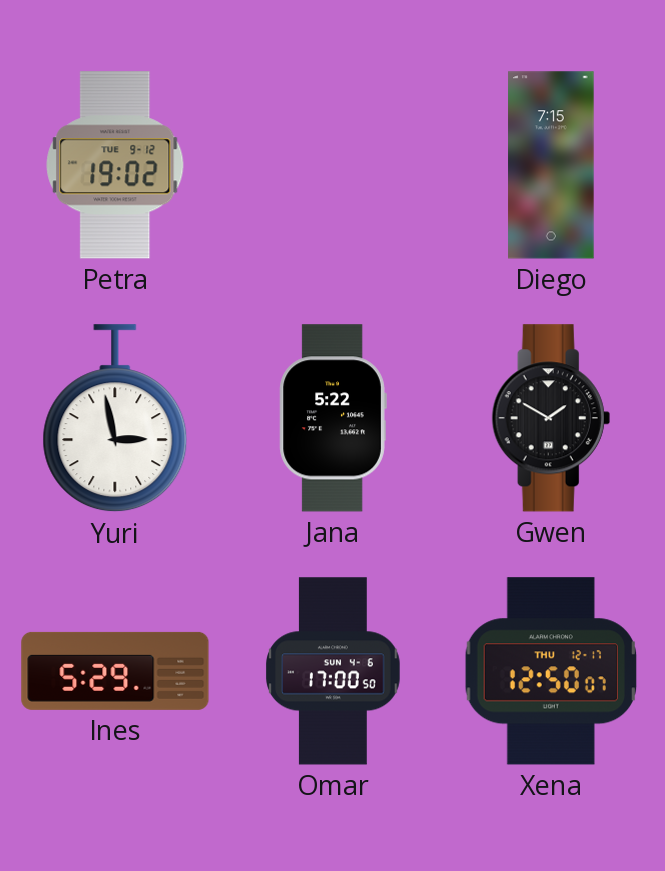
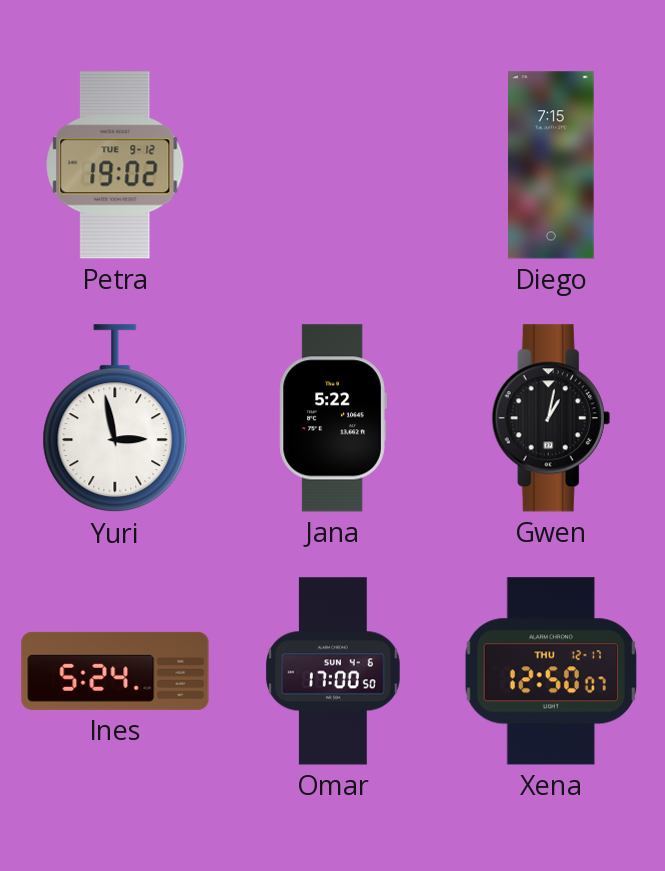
Gwen: 1:50 -> 1:02 (551, 418)
Ines: 5:29 -> 5:24 (115, 671)
